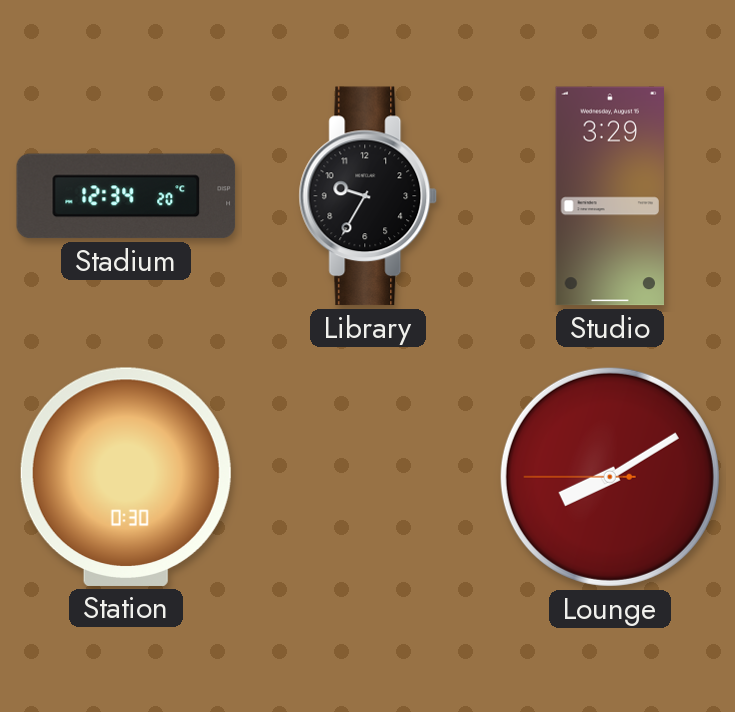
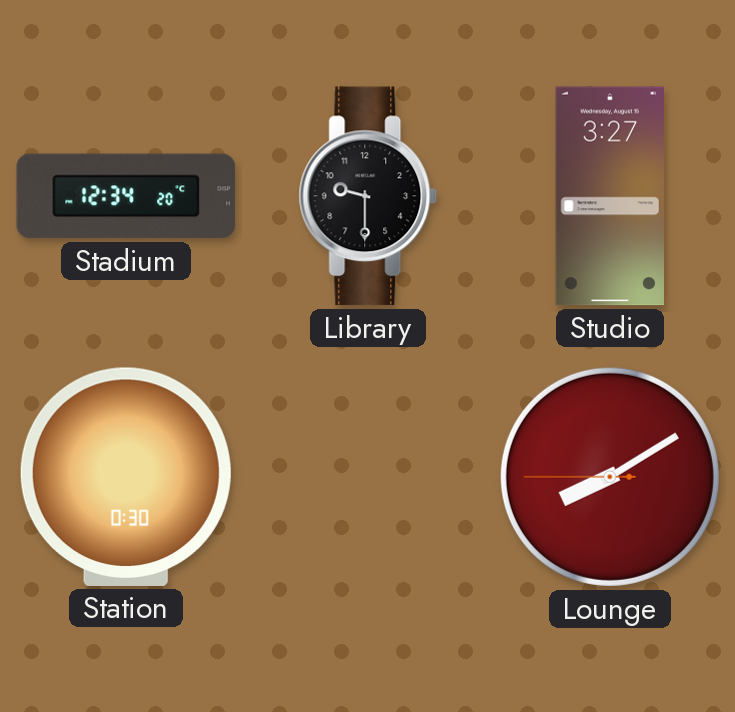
Library: 9:35 -> 9:30 (368, 196)
Studio: 3:29 -> 3:27 (609, 196)
